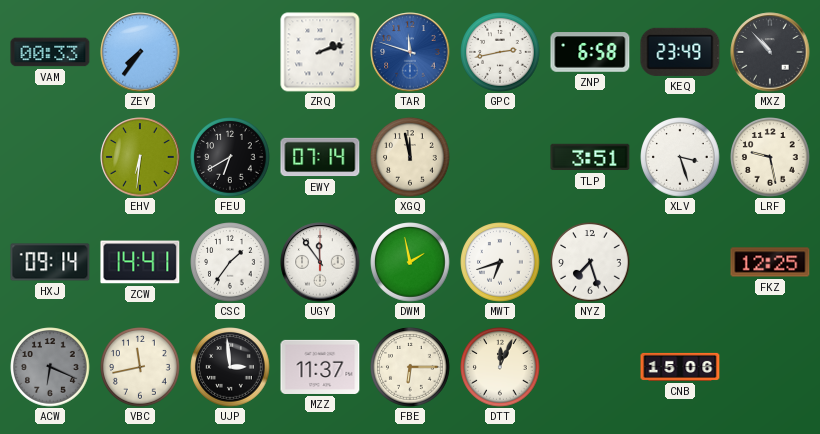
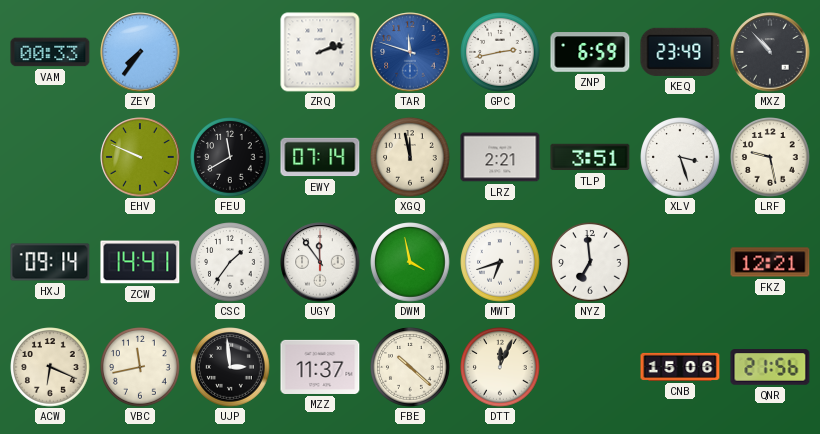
ZNP: 6:58 -> 6:59 (590, 52)
EHV: 6:31 -> 9:49 (140, 157)
FEU: 6:40 -> 11:40 (230, 157)
LRZ: none -> 2:21 (500, 157)
DWM: 1:58 -> 3:58 (410, 262)
NYZ: 7:27 -> 6:59 (590, 262)
FKZ: 12:25 -> 12:21 (770, 262)
ACW dial: grey -> cream (50, 367)
FBE: 6:15 -> 10:22 (410, 367)
QNR: none -> 21:56 (770, 367)
